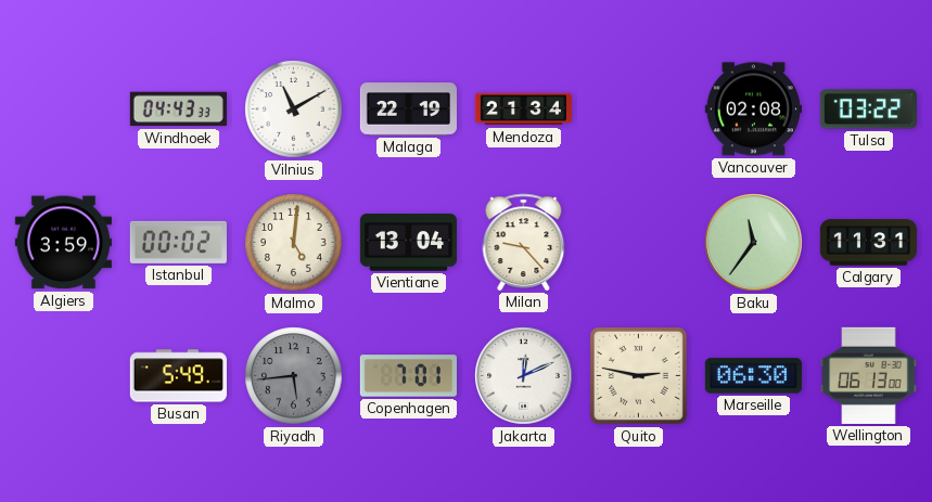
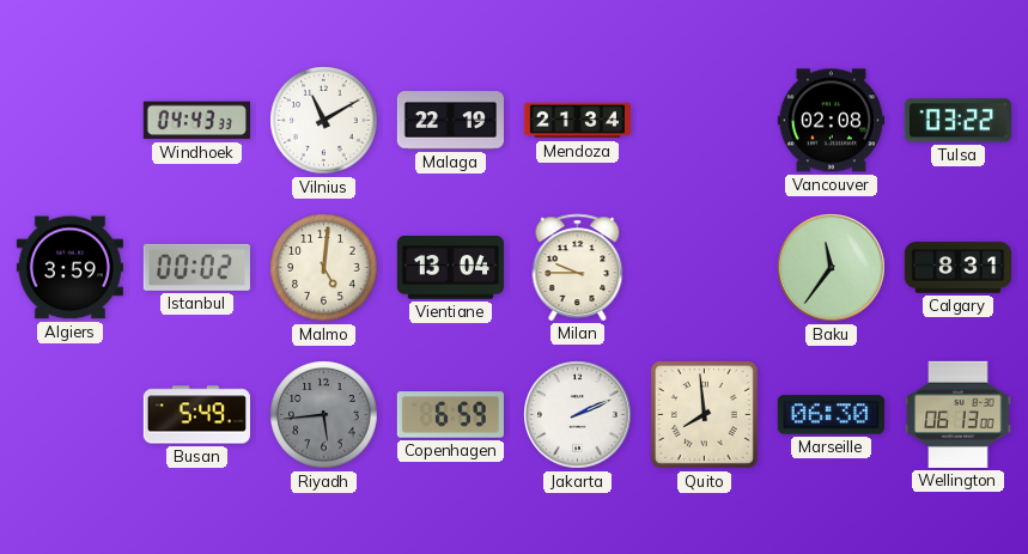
Milan: 9:23 -> 9:45 (578, 267)
Calgary: 11:31 -> 8:31 (957, 268)
Copenhagen: 7:01 -> 6:59 (450, 415)
Jakarta: 12:11 -> 2:11 (578, 415)
Quito: 2:47 -> 7:59 (704, 414)
